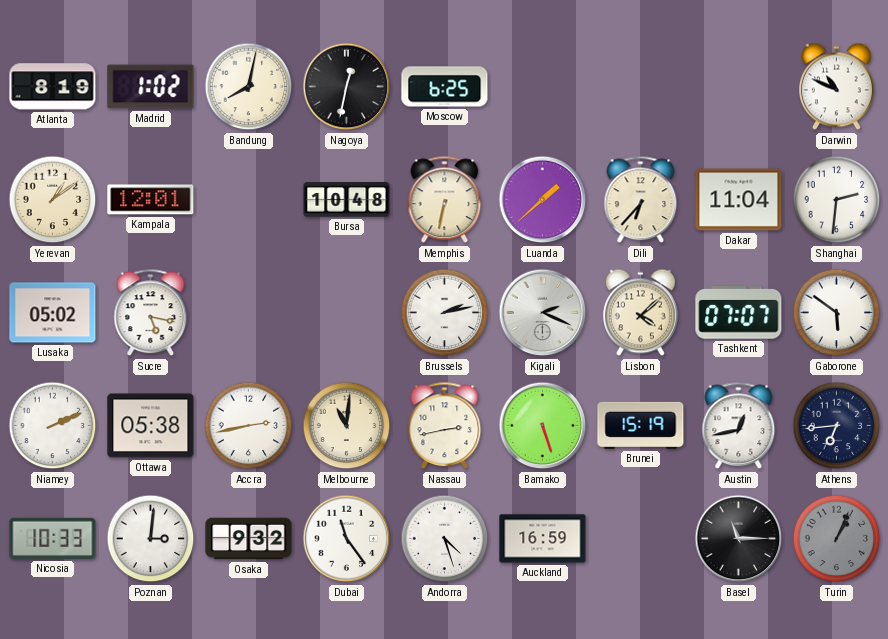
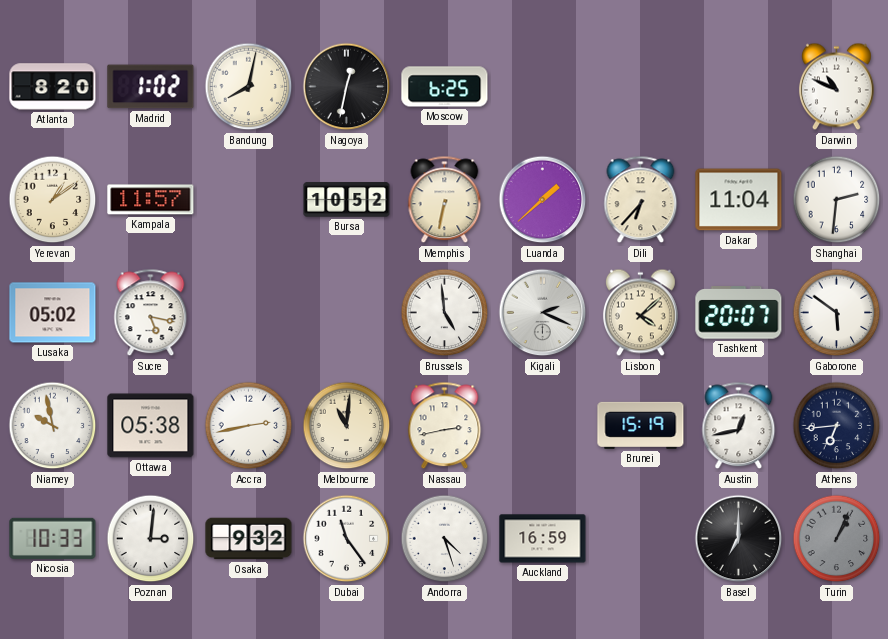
Atlanta: 8:19 -> 8:20 (53, 87)
Kampala: 12:01 -> 11:57 (151, 200)
Bursa: 10:48 -> 10:52 (347, 200)
Brussels: 2:13 -> 4:59 (445, 313)
Tashkent: 07:07 -> 20:07 (739, 313)
Niamey: 2:11 -> 9:58 (53, 426)
Bamako: 5:27 -> none (543, 426)
Basel: 11:15 -> 7:00 (739, 539)
